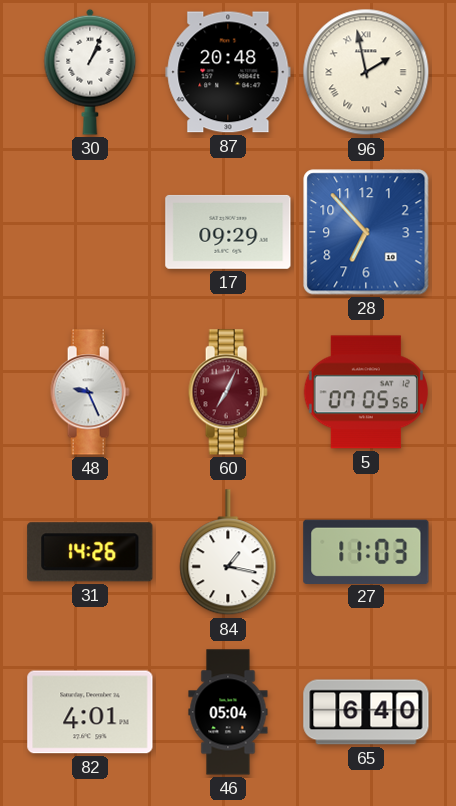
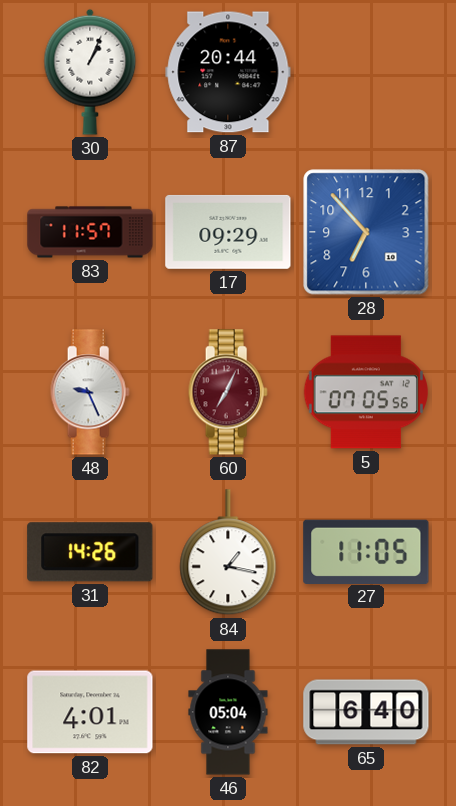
87: 20:48 -> 20:44 (228, 72)
96: 1:58 -> none (366, 72)
83: none -> 11:57 (90, 232)
27: 11:03 -> 11:05 (366, 551)
